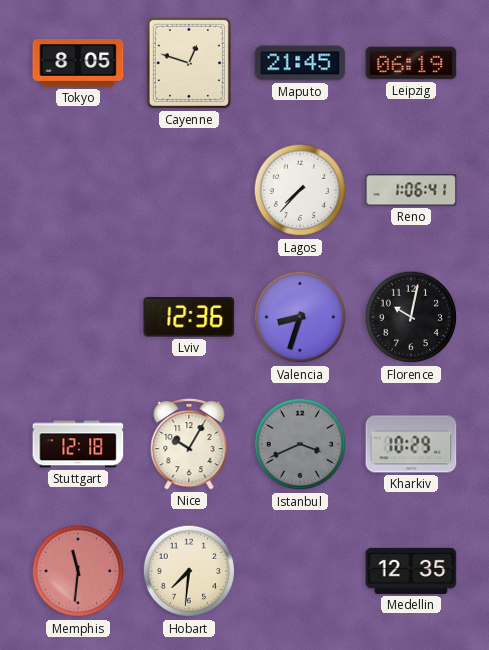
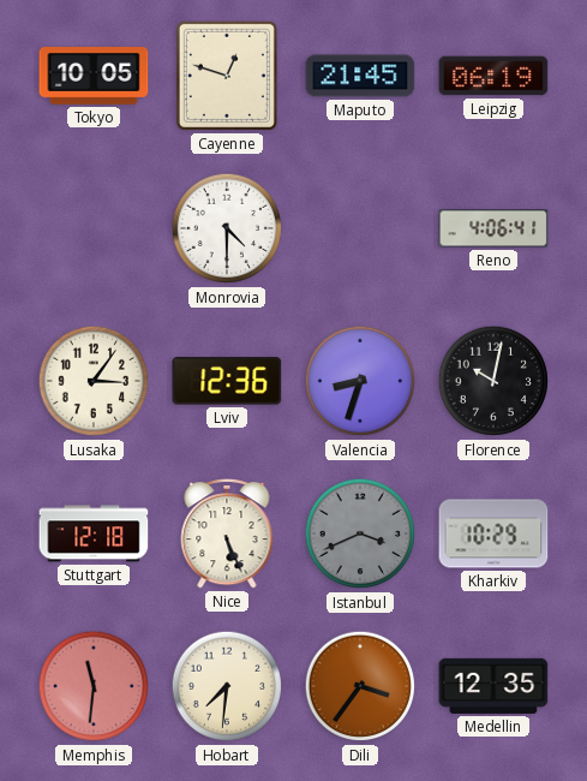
Tokyo: 8:05 -> 10:05 (94, 77)
Monrovia: none -> 4:30 (227, 228)
Lagos: 7:37 -> none (300, 190)
Reno: 1:06 -> 4:06 (493, 228)
Lusaka: none -> 3:06 (94, 381)
Nice: 10:05 -> 5:26 (227, 533)
Dili: none -> 3:36 (360, 686)
